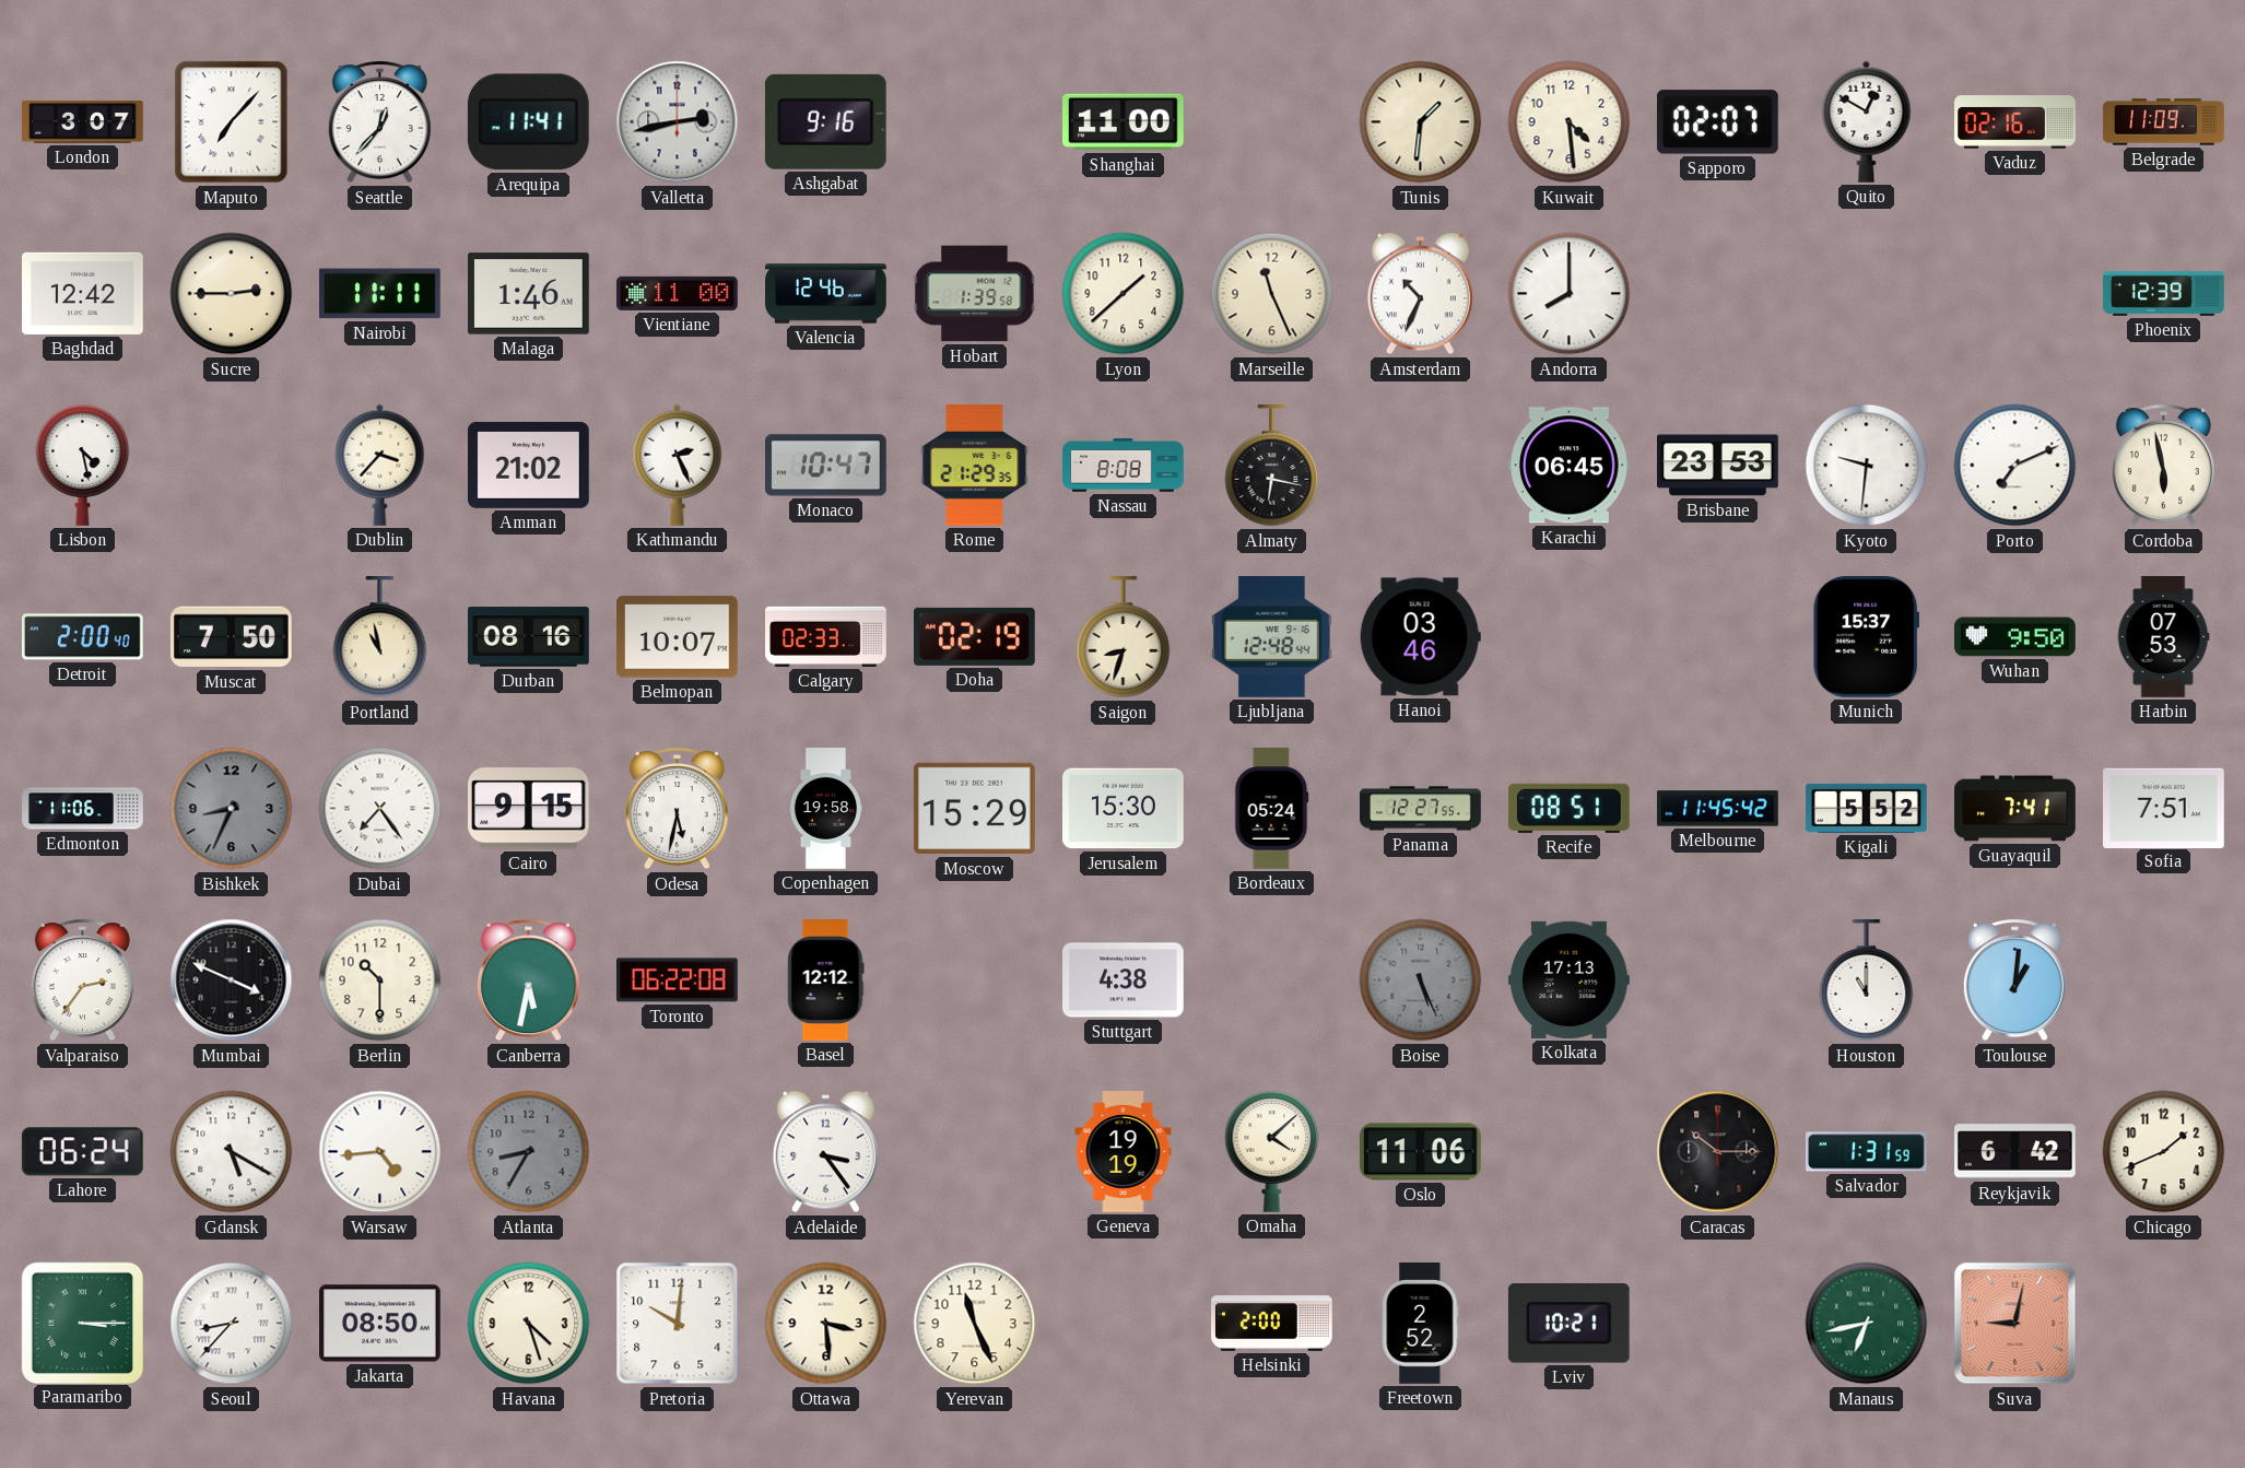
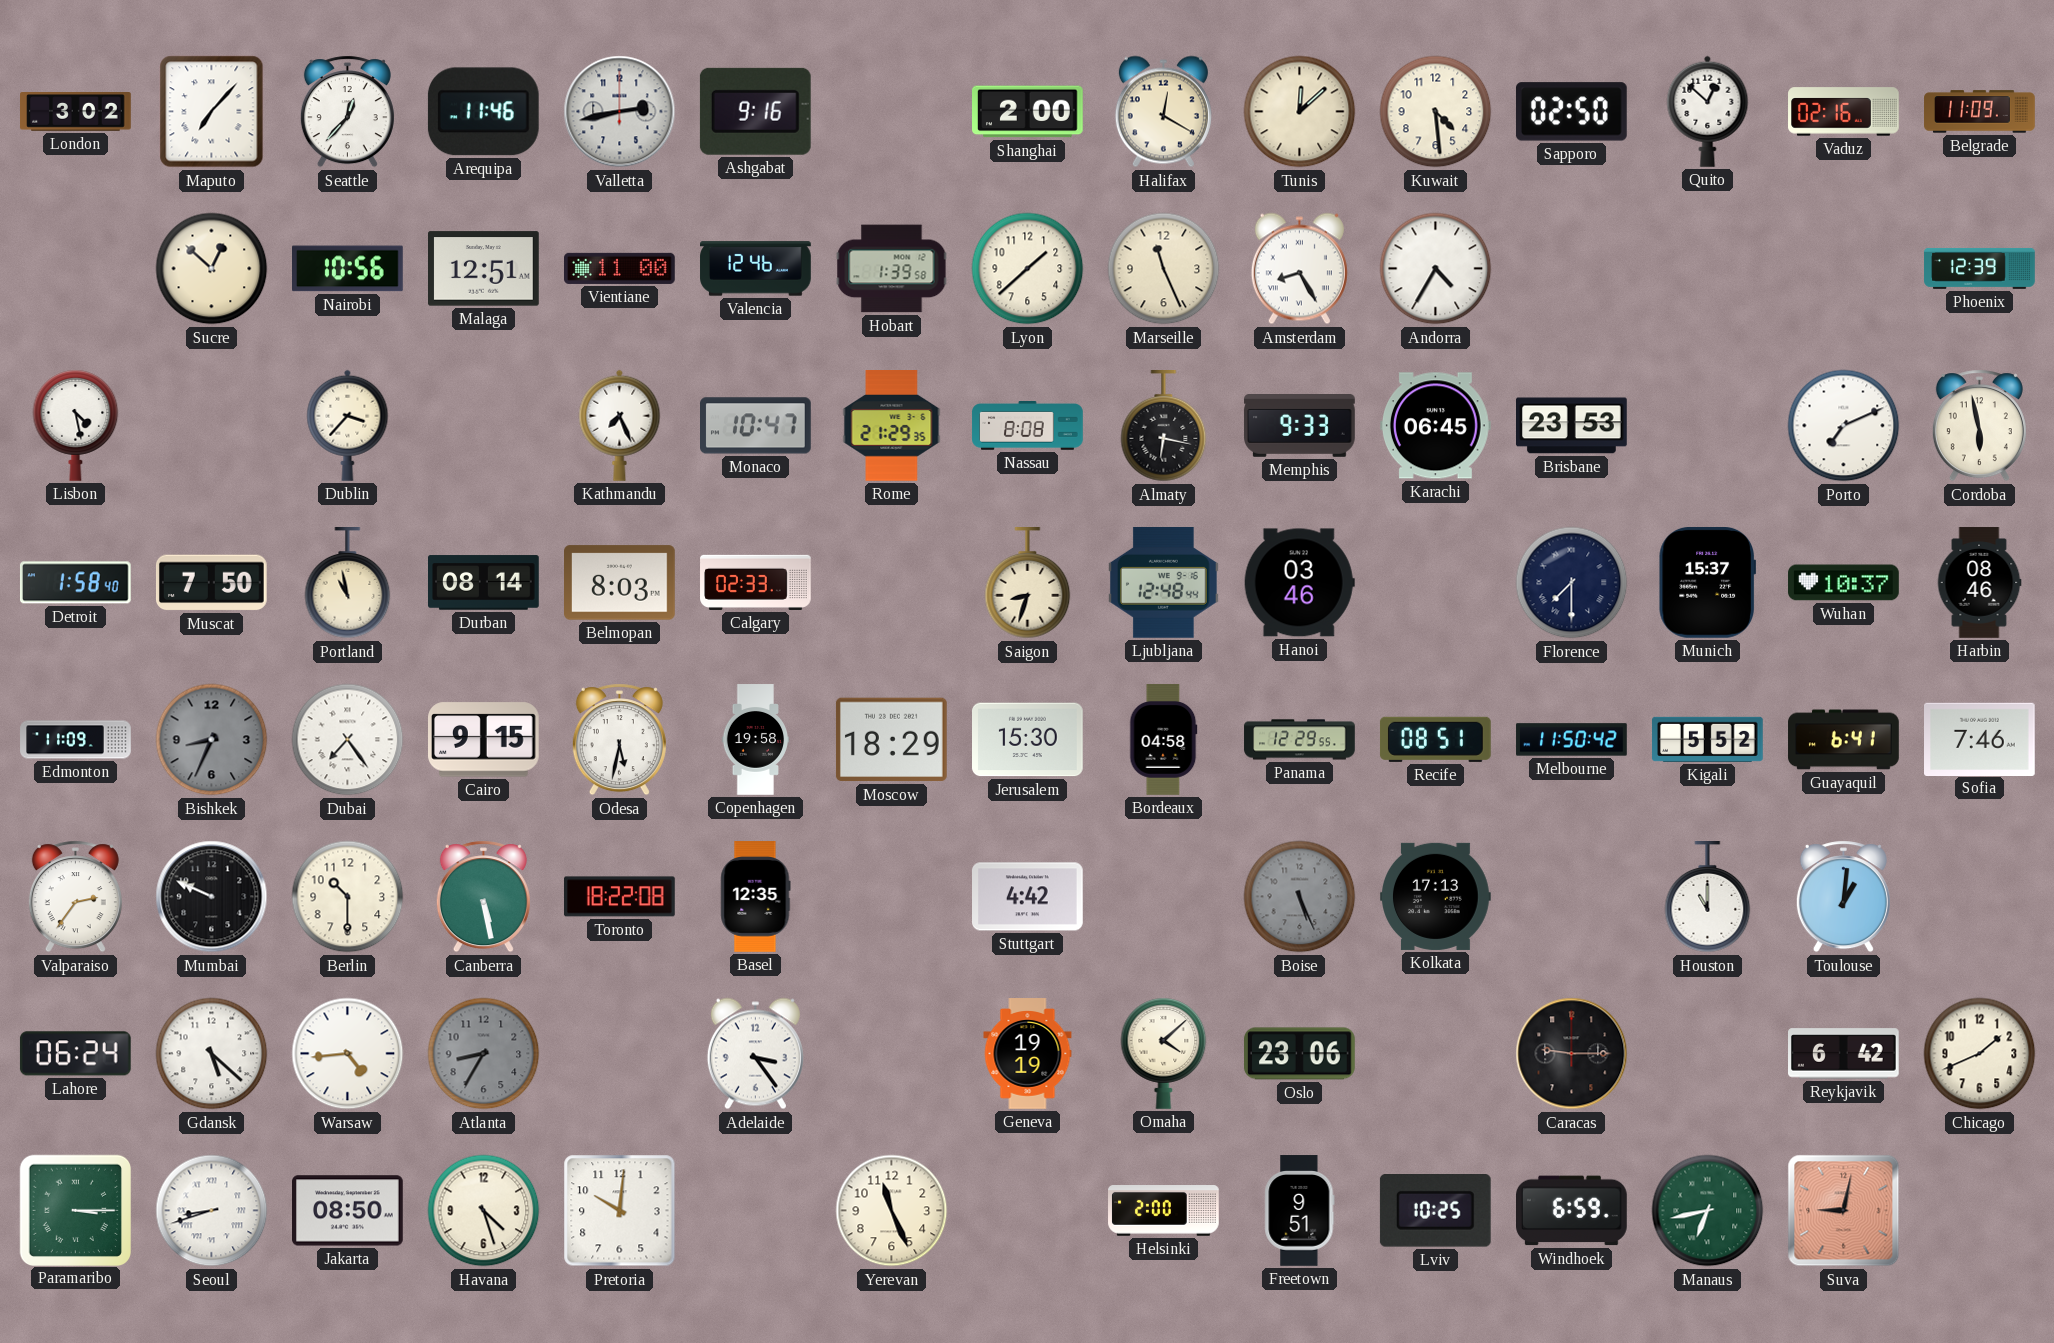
London: 3:07 -> 3:02 (76, 112)
Arequipa: 11:41 -> 11:46 (483, 112)
Shanghai: 11:00 -> 2:00 (1028, 112)
Halifax: none -> 12:20 (1163, 112)
Tunis: 1:31 -> 12:08 (1300, 112)
Sapporo: 02:07 -> 02:50 (1571, 112)
Quito: 12:50 -> 12:52 (1708, 111)
Baghdad: 12:42 -> none (83, 293)
Sucre: 2:45 -> 12:52 (212, 269)
Nairobi: 11:11 -> 10:56 (348, 269)
Malaga: 1:46 -> 12:51 (484, 269)
Amsterdam: 10:34 -> 8:25 (1299, 269)
Andorra: 8:00 -> 4:35 (1436, 269)
Amman: 21:02 -> none (529, 465)
Kathmandu: 2:26 -> 7:26 (620, 425)
Memphis: none -> 9:33 (1300, 426)
Kyoto: 9:31 -> none (1867, 466)
Detroit: 2:00 -> 1:58 (75, 583)
Durban: 08:16 -> 08:14 (484, 583)
Belmopan: 10:07 -> 8:03 (620, 583)
Doha: 02:19 -> none (975, 636)
Florence: none -> 7:30 (1572, 583)
Wuhan: 9:50 -> 10:37 (1844, 583)
Harbin: 07:53 -> 08:46 (1979, 583)
Edmonton: 11:06 -> 11:09 (76, 740)
Moscow: 15:29 -> 18:29 (891, 740)
Bordeaux: 05:24 -> 04:58 (1163, 740)
Panama: 12:27 -> 12:29 (1300, 740)
Melbourne: 11:45 -> 11:50 (1572, 740)
Guayaquil: 7:41 -> 6:41 (1844, 740)
Sofia: 7:51 -> 7:46 (1980, 739)
Mumbai: 3:49 -> 9:49 (212, 897)
Canberra: 5:32 -> 5:28 (483, 897)
Toronto: 06:22 -> 18:22 (620, 897)
Basel: 12:12 -> 12:35 (756, 897)
Stuttgart: 4:38 -> 4:42 (1028, 897)
Gdansk: 5:20 -> 5:22 (212, 1054)
Oslo: 11:06 -> 23:06 (1300, 1054)
Caracas: 10:15 -> 9:15 (1572, 1054)
Salvador: 1:31 -> none (1867, 1152)
Seoul: 8:37 -> 8:42 (212, 1211)
Ottawa: 3:29 -> none (826, 1324)
Freetown: 2:52 -> 9:51 (1300, 1211)
Lviv: 10:21 -> 10:25 (1435, 1211)
Windhoek: none -> 6:59 (1572, 1211)
